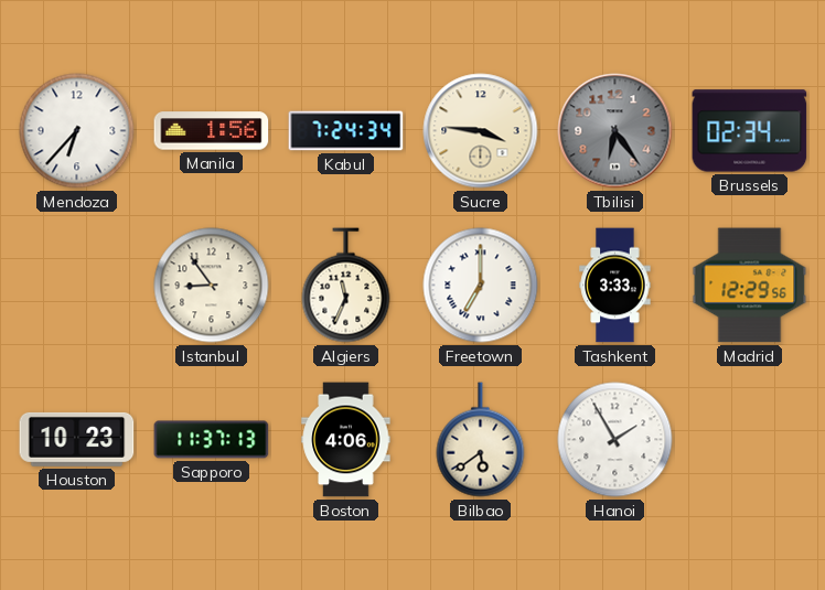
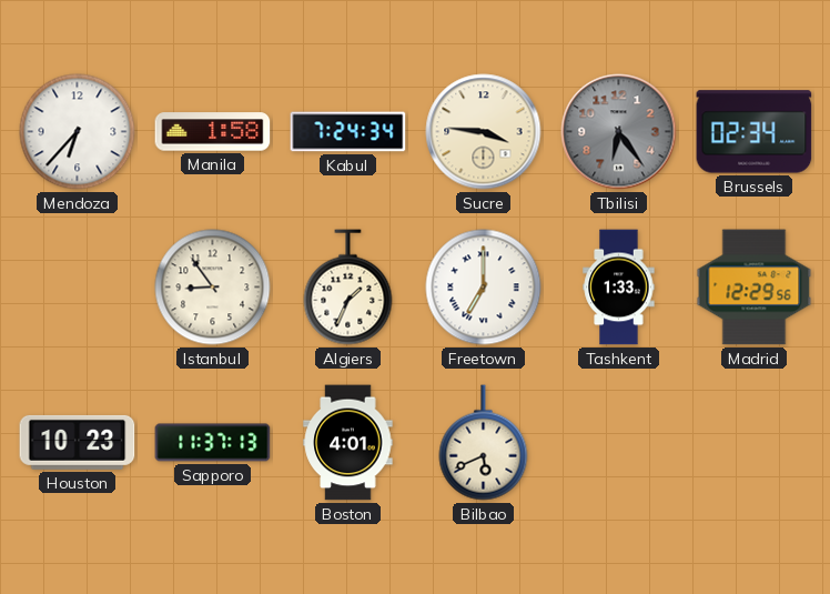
Manila: 1:56 -> 1:58 (213, 132)
Algiers: 11:34 -> 1:34 (348, 288)
Tashkent: 3:33 -> 1:33 (619, 288)
Boston: 4:06 -> 4:01 (348, 443)
Bilbao: 5:39 -> 5:41 (484, 443)
Hanoi: 1:55 -> none (615, 440)
